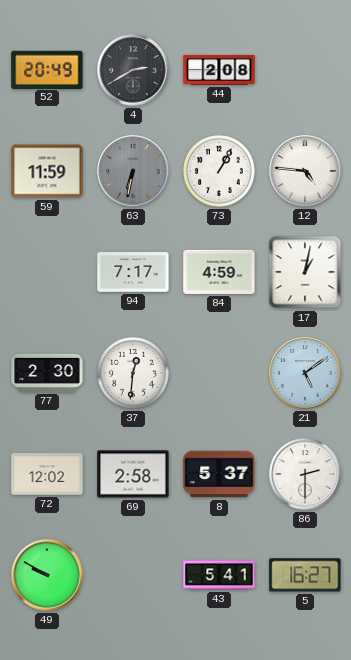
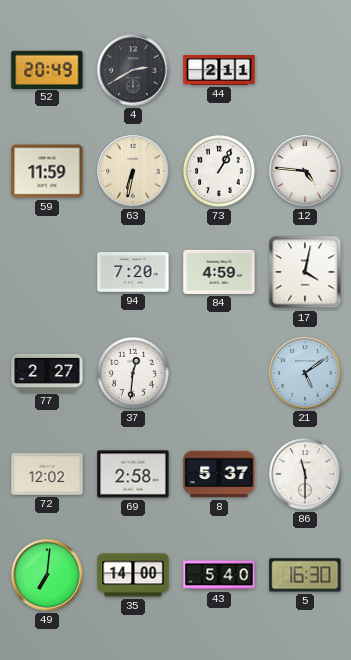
44: 2:08 -> 2:11 (219, 70)
63 dial: grey -> cream (133, 171)
94: 7:17 -> 7:20 (133, 272)
17: 1:02 -> 4:02 (305, 272)
77: 2:30 -> 2:27 (47, 373)
86: 2:30 -> 11:30 (305, 474)
49: 9:50 -> 7:01 (47, 575)
35: none -> 14:00 (133, 575)
43: 5:41 -> 5:40 (219, 575)
5: 16:27 -> 16:30 (305, 575)
